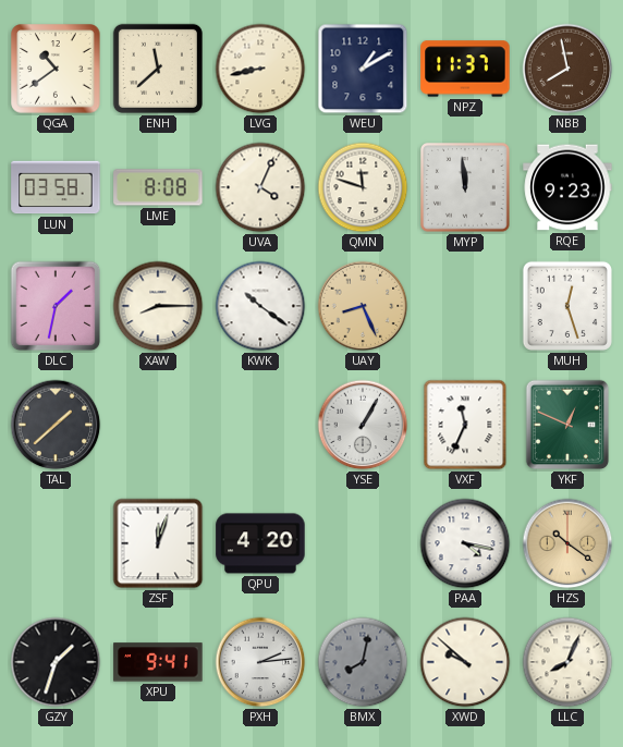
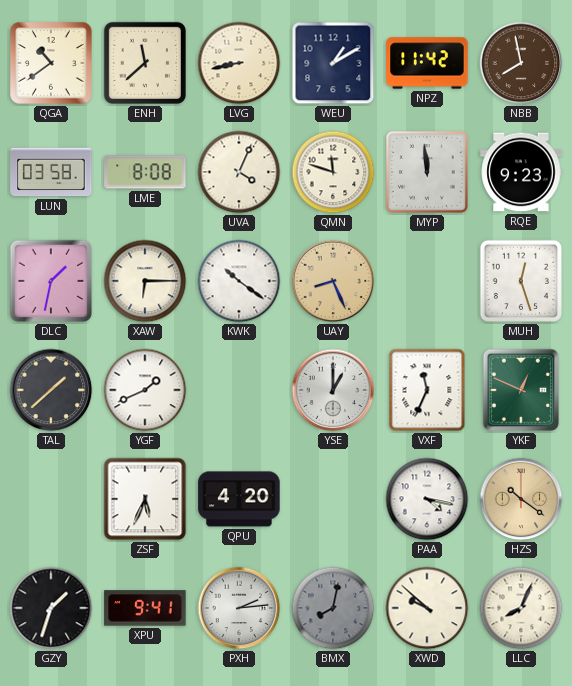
NPZ: 11:37 -> 11:42 (427, 63)
XAW: 8:15 -> 6:15 (145, 281)
YGF: none -> 1:41 (145, 390)
YSE: 1:05 -> 1:00 (333, 390)
ZSF: 12:03 -> 5:34 (145, 499)
